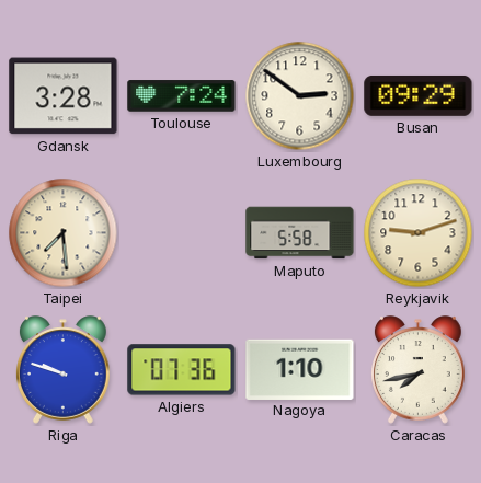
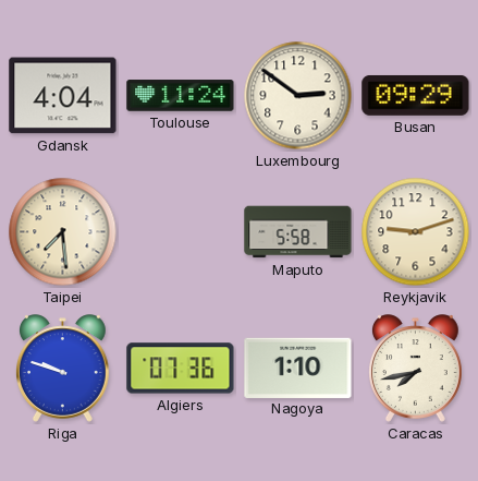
Gdansk: 3:28 -> 4:04 (63, 96)
Toulouse: 7:24 -> 11:24 (181, 96)
